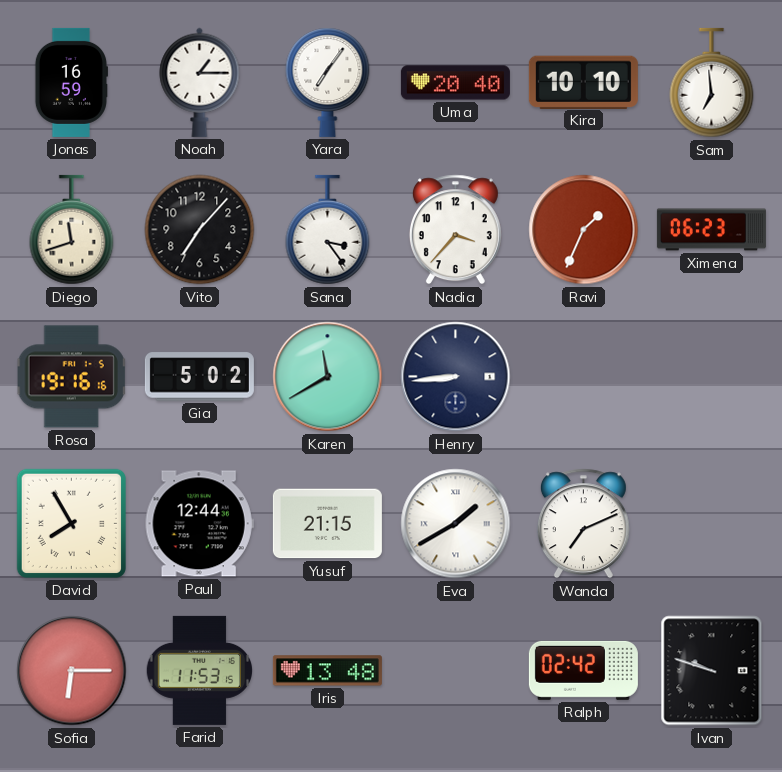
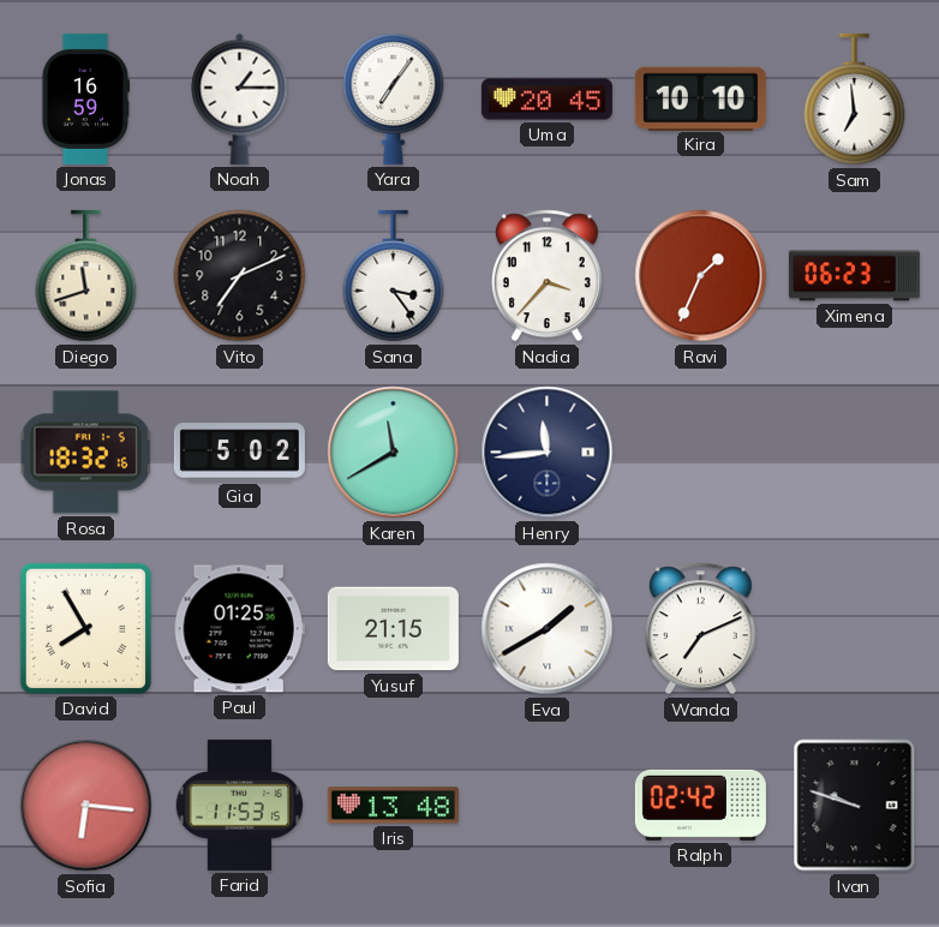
Uma: 20:40 -> 20:45 (546, 100)
Vito: 7:07 -> 7:11 (240, 276)
Rosa: 19:16 -> 18:32 (85, 453)
Henry: 8:44 -> 11:44 (548, 453)
Paul: 12:44 -> 01:25 (239, 629)
Sofia: 6:15 -> 6:16 (86, 806)
